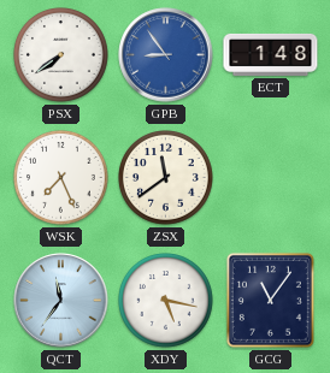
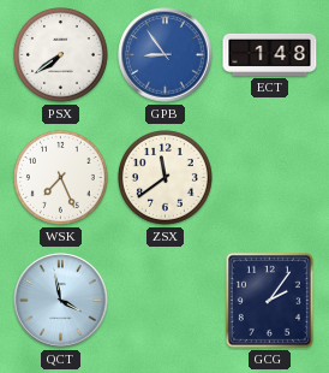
QCT: 11:36 -> 3:58 (61, 301)
XDY: 5:17 -> none (166, 301)
GCG: 11:06 -> 2:06 (269, 300)
